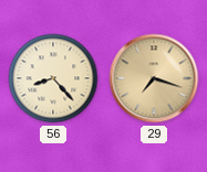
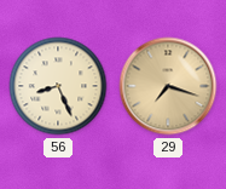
56: 8:23 -> 8:26 (58, 86)
